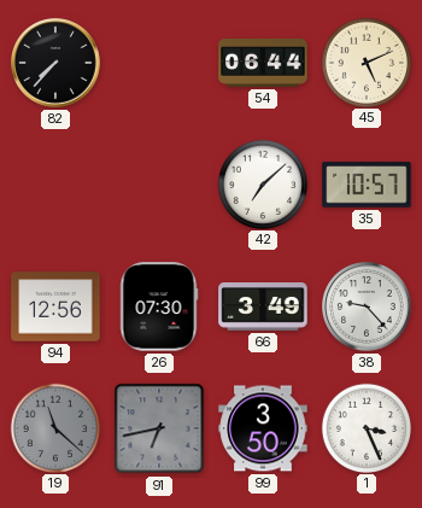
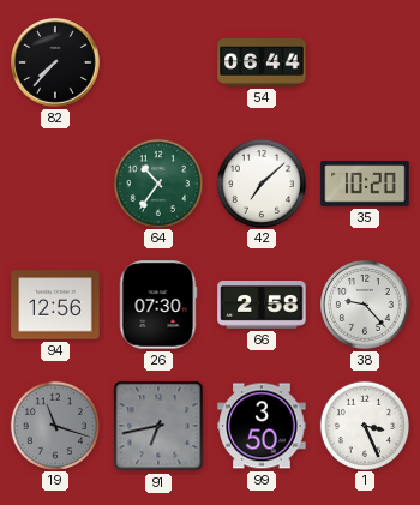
45: 5:11 -> none (365, 62)
64: none -> 10:36 (157, 182)
35: 10:57 -> 10:20 (365, 184)
66: 3:49 -> 2:58 (262, 305)
19: 11:22 -> 11:18 (54, 425)
